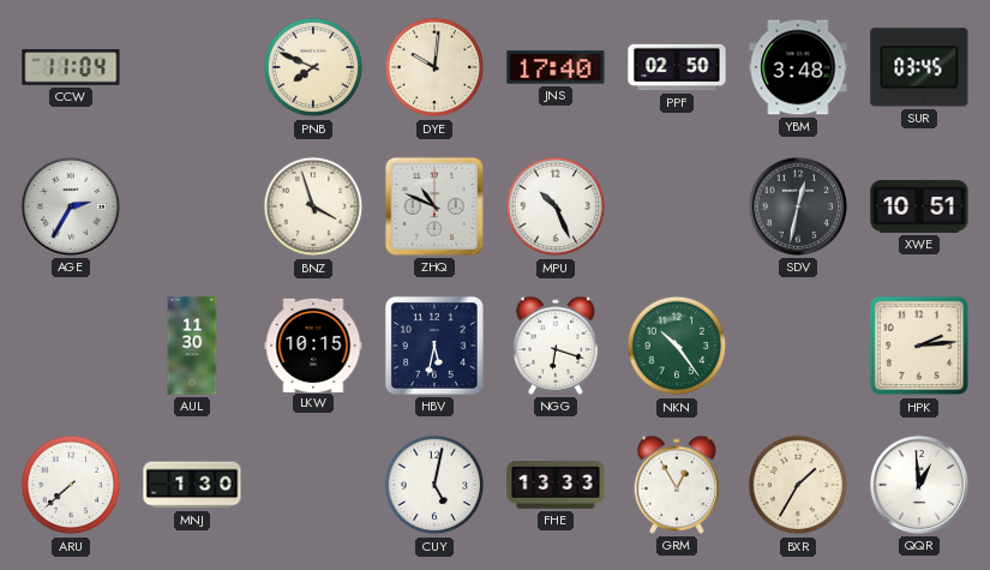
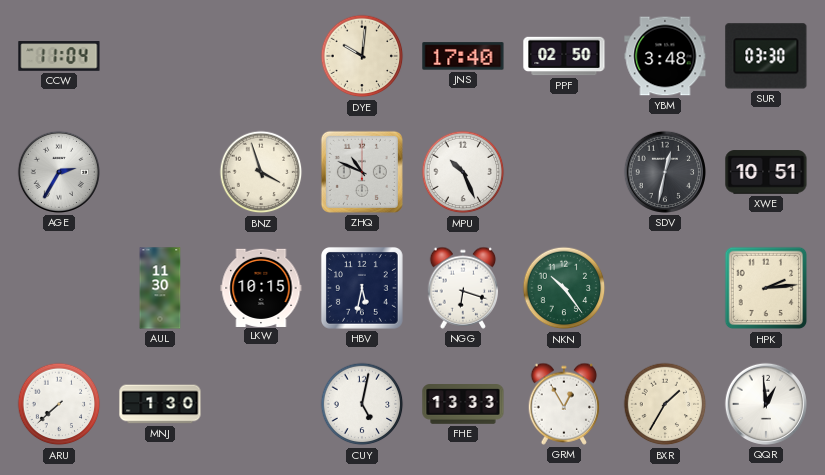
PNB: 7:49 -> none (313, 67)
SUR: 03:45 -> 03:30 (766, 56)
